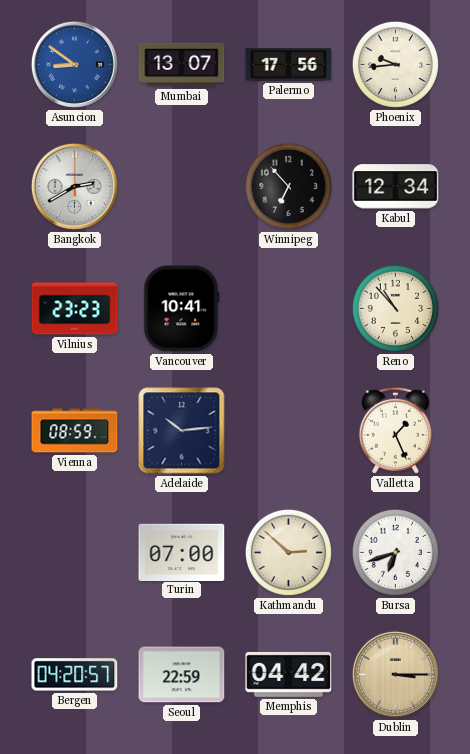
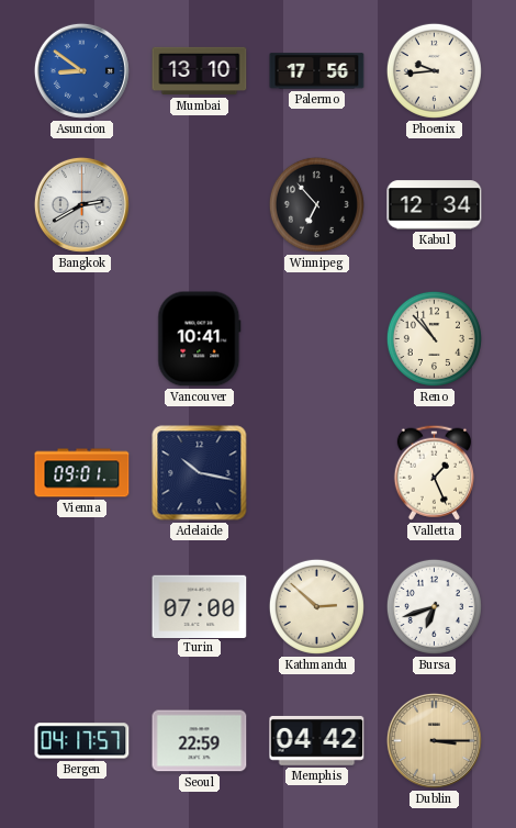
Mumbai: 13:07 -> 13:10 (200, 71)
Vilnius: 23:23 -> none (75, 309)
Vienna: 08:59 -> 09:01 (82, 473)
Adelaide: 10:14 -> 10:17 (200, 473)
Bergen: 04:20 -> 04:17 (82, 741)
